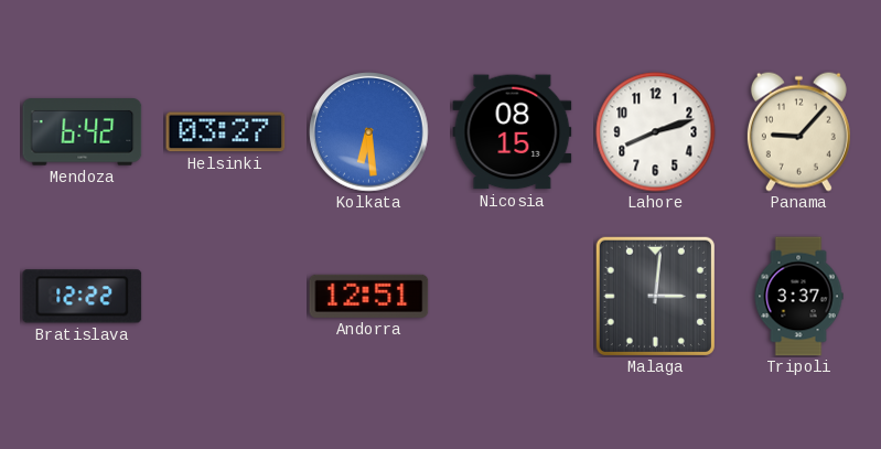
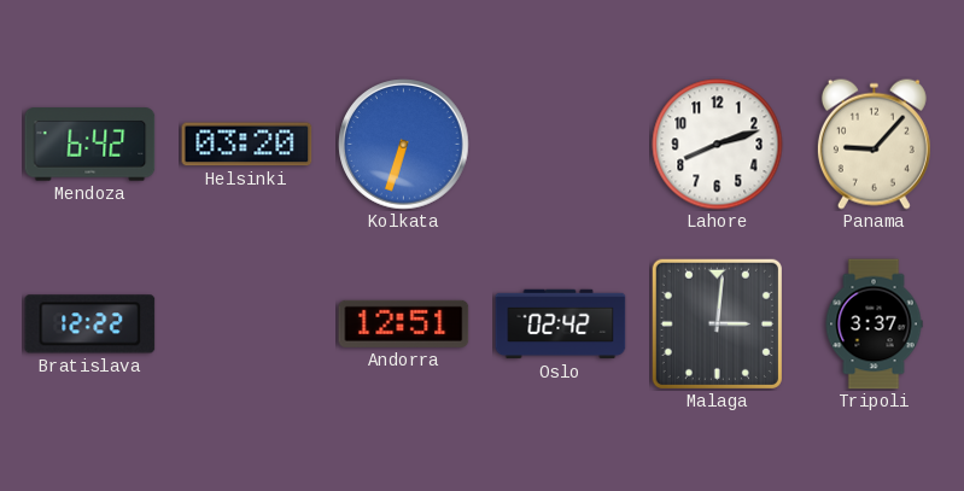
Helsinki: 03:27 -> 03:20 (247, 145)
Kolkata: 6:29 -> 6:33 (404, 145)
Nicosia: 08:15 -> none (513, 132)
Oslo: none -> 02:42 (561, 325)
